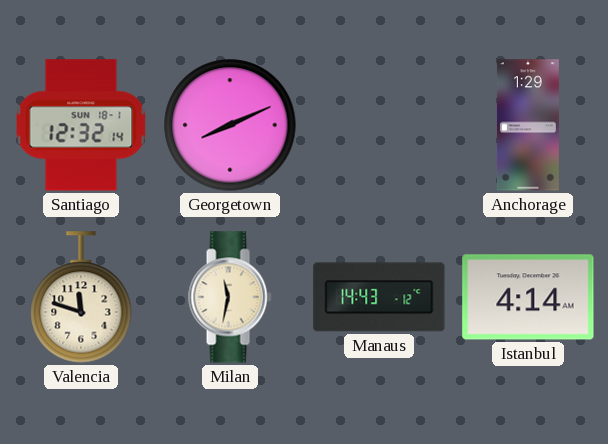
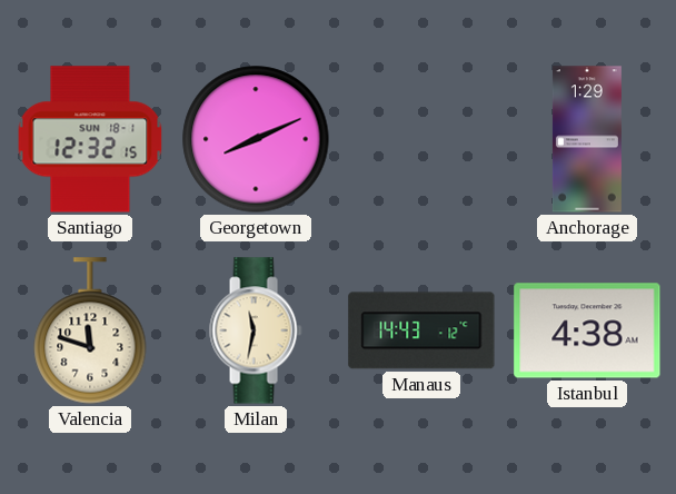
Santiago: 12:32:14 -> 12:32:15 (90, 139)
Istanbul: 4:14 -> 4:38 (587, 330)
